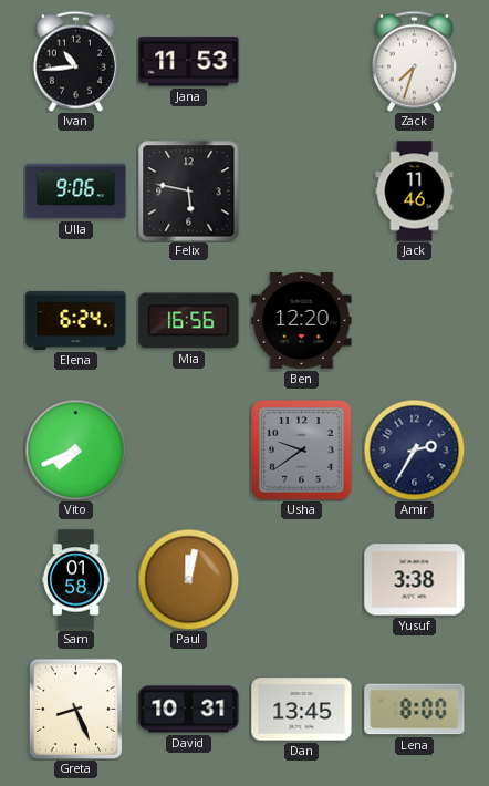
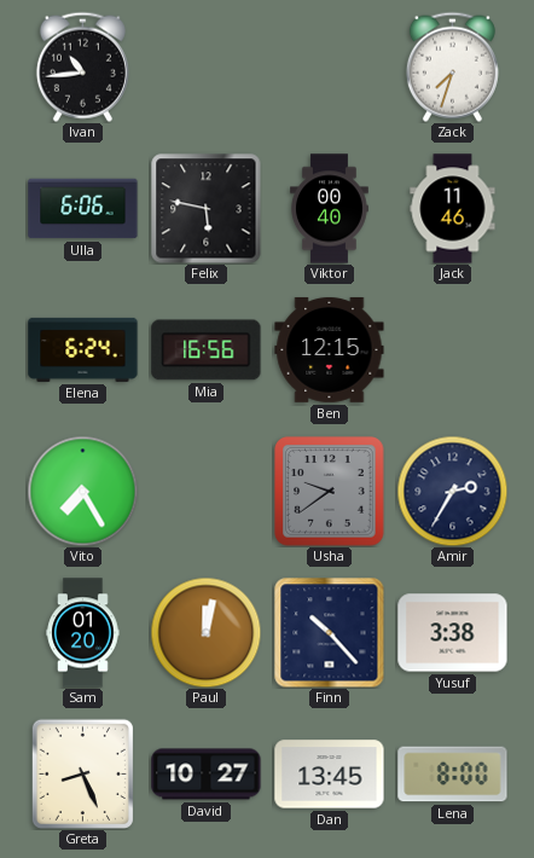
Jana: 11:53 -> none (189, 62)
Ulla: 9:06 -> 6:06 (83, 209)
Viktor: none -> 00:40 (330, 209)
Ben: 12:20 -> 12:15 (330, 349)
Vito: 7:41 -> 7:25 (82, 491)
Sam: 01:58 -> 01:20 (83, 633)
Finn: none -> 10:23 (329, 632)
David: 10:31 -> 10:27 (207, 775)
